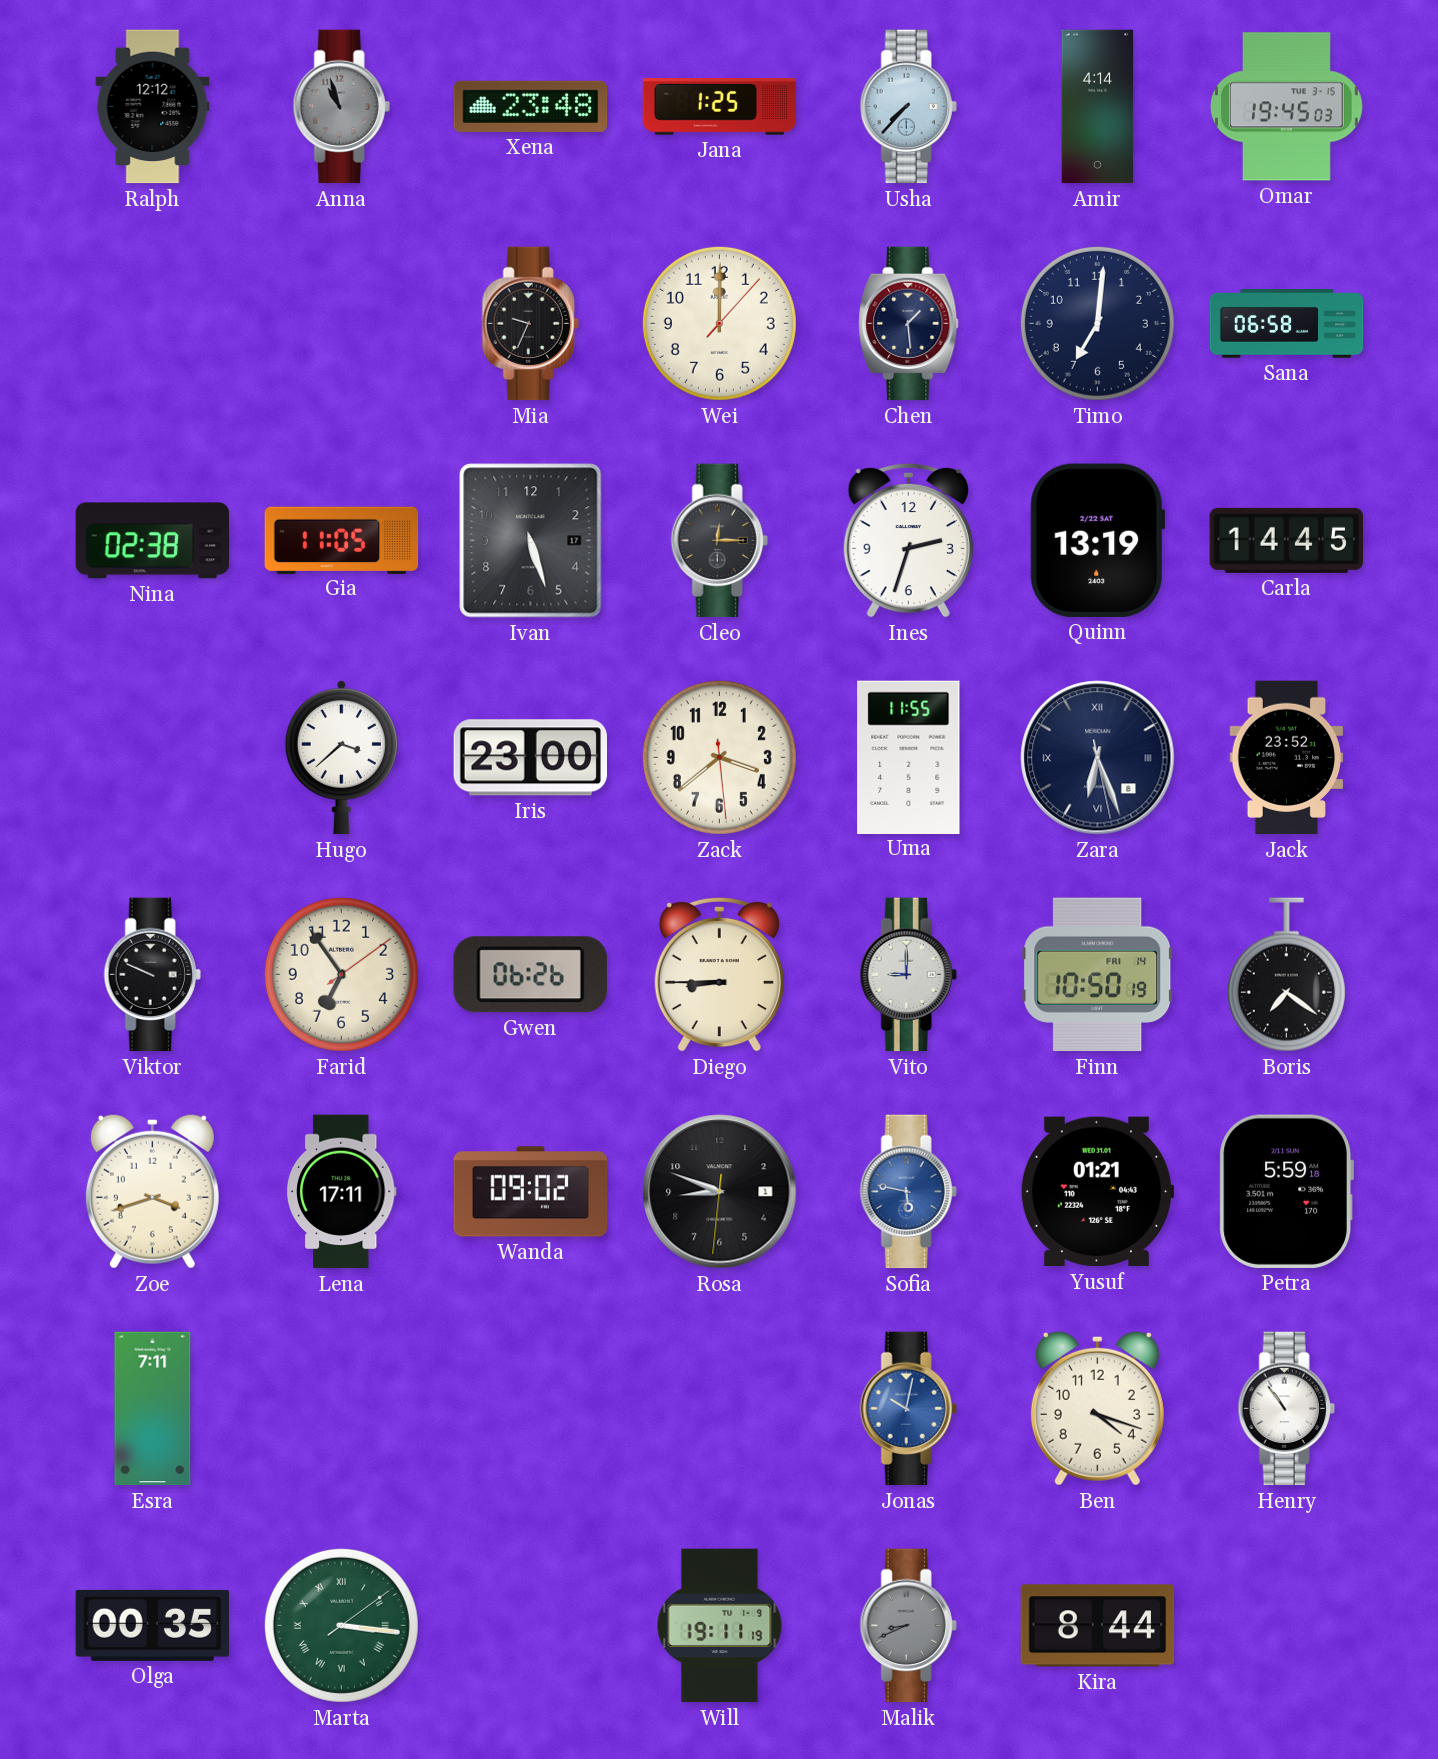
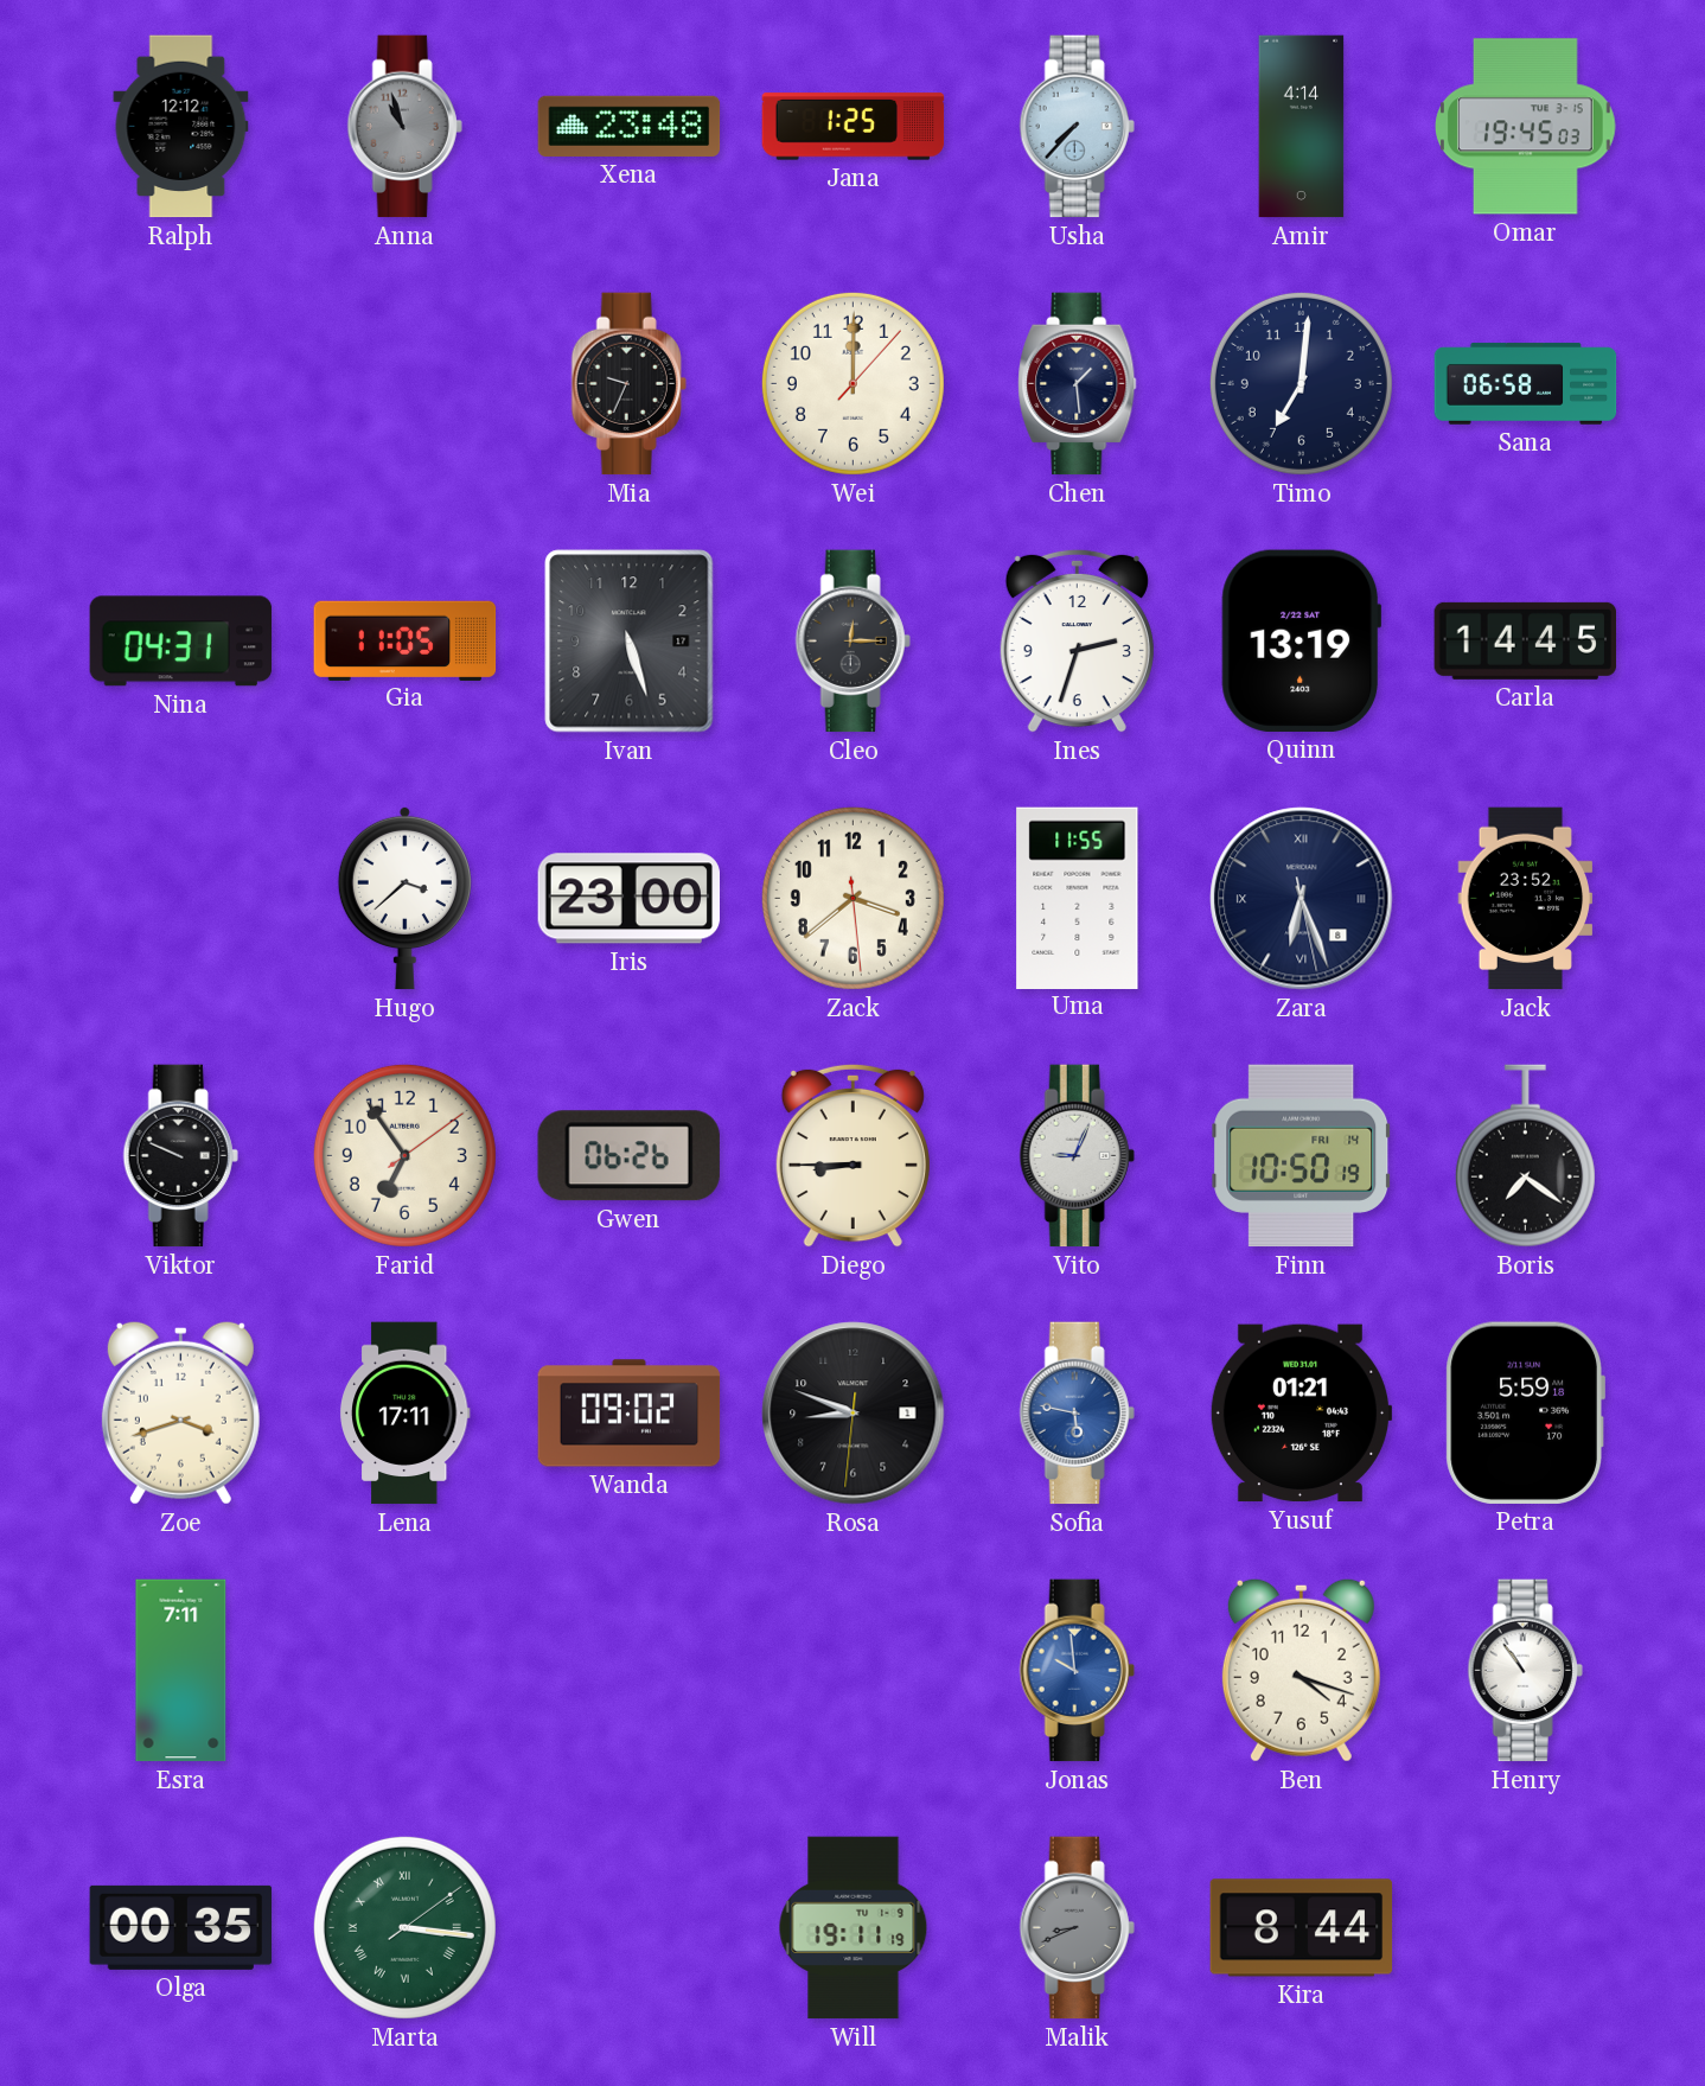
Nina: 02:38 -> 04:31 (181, 642)
Vito: 9:00 -> 9:04 (1077, 1156)
Jonas: 10:02 -> 9:59 (1077, 1671)
